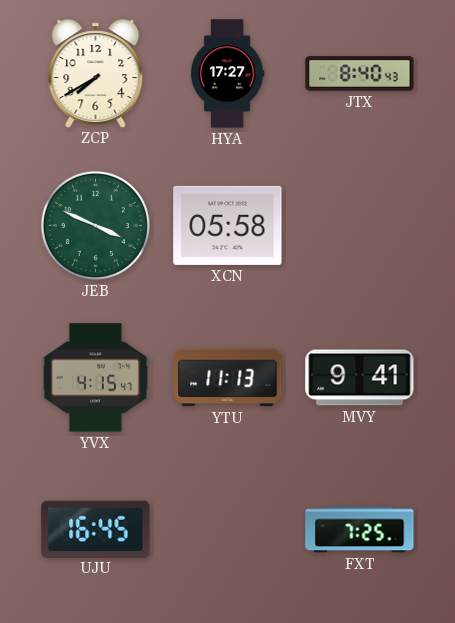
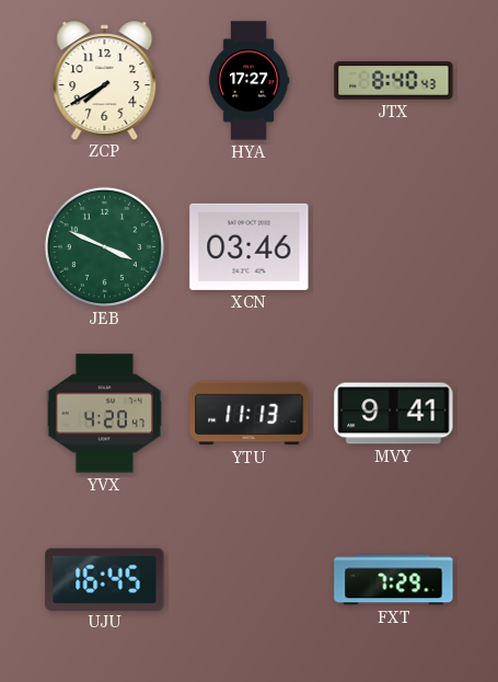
XCN: 05:58 -> 03:46 (250, 246)
YVX: 4:15 -> 4:20 (104, 414)
FXT: 7:25 -> 7:29 (394, 580)
